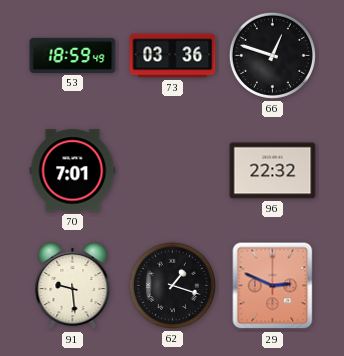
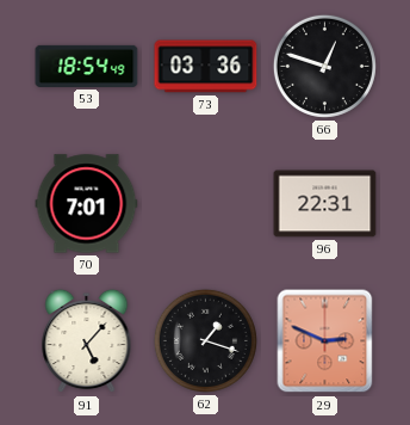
53: 18:59 -> 18:54 (87, 66)
96: 22:32 -> 22:31 (325, 204)
91: 9:29 -> 5:07 (87, 341)
